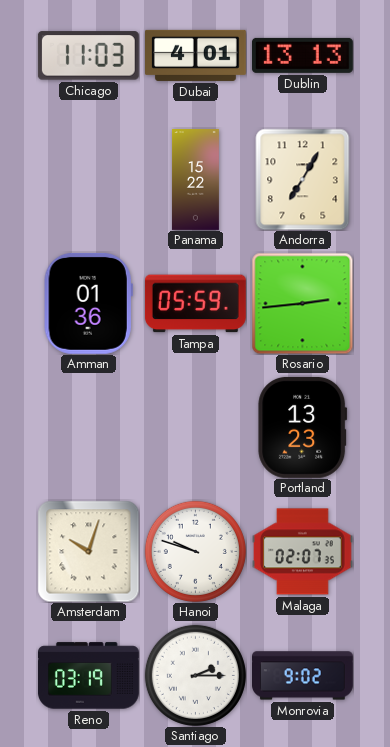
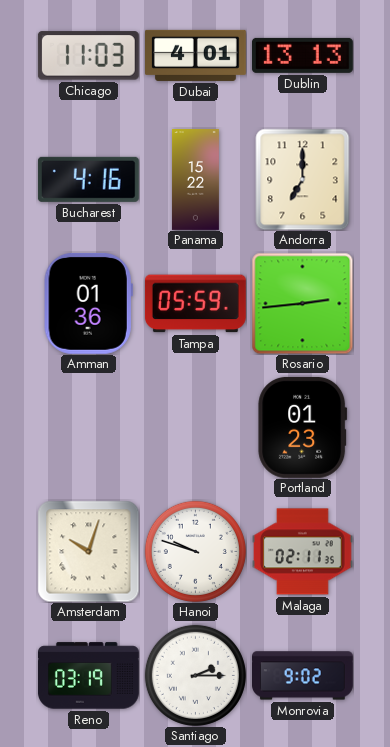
Bucharest: none -> 4:16 (88, 179)
Andorra: 7:05 -> 7:00 (303, 179)
Portland: 13:23 -> 01:23 (303, 427)
Malaga: 02:07 -> 02:11 (302, 552)
